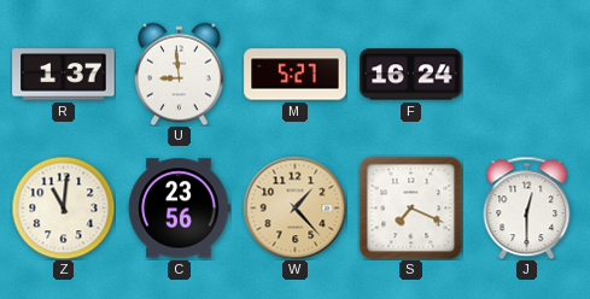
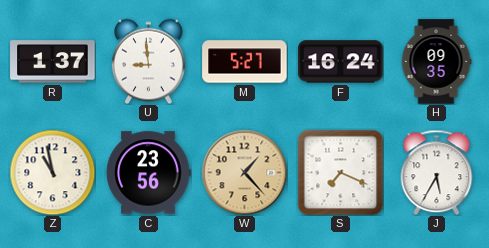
H: none -> 09:35 (436, 62)
Z: 11:01 -> 10:58 (52, 172)
J: 12:30 -> 5:35 (437, 172)
